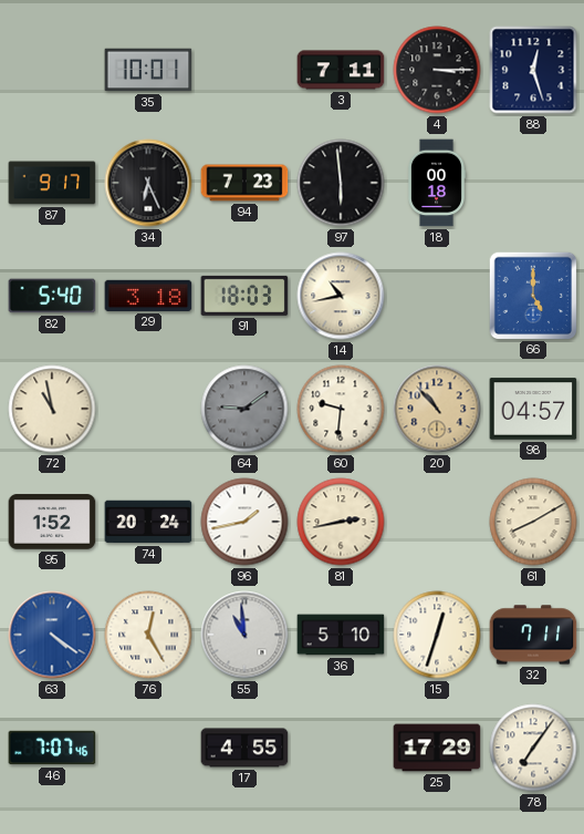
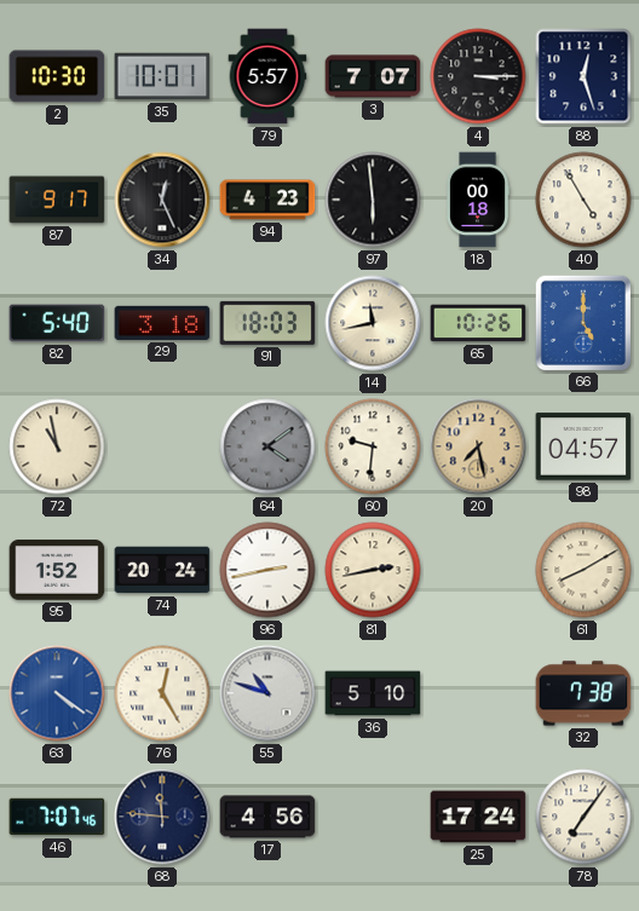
2: none -> 10:30 (57, 76)
79: none -> 5:57 (267, 76)
3: 7:11 -> 7:07 (373, 76)
34: 6:26 -> 12:26 (162, 200)
94: 7:23 -> 4:23 (267, 200)
40: none -> 4:55 (583, 200)
14: 10:43 -> 11:43 (373, 323)
65: none -> 10:26 (478, 323)
64: 9:09 -> 4:09 (267, 446)
20: 10:53 -> 7:28 (478, 446)
96: 1:43 -> 2:43 (267, 570)
55: 10:59 -> 10:48 (267, 693)
15: 12:33 -> none (437, 635)
32: 7:11 -> 7:38 (583, 693)
68: none -> 11:46 (162, 817)
17: 4:55 -> 4:56 (267, 817)
25: 17:29 -> 17:24 (478, 817)
